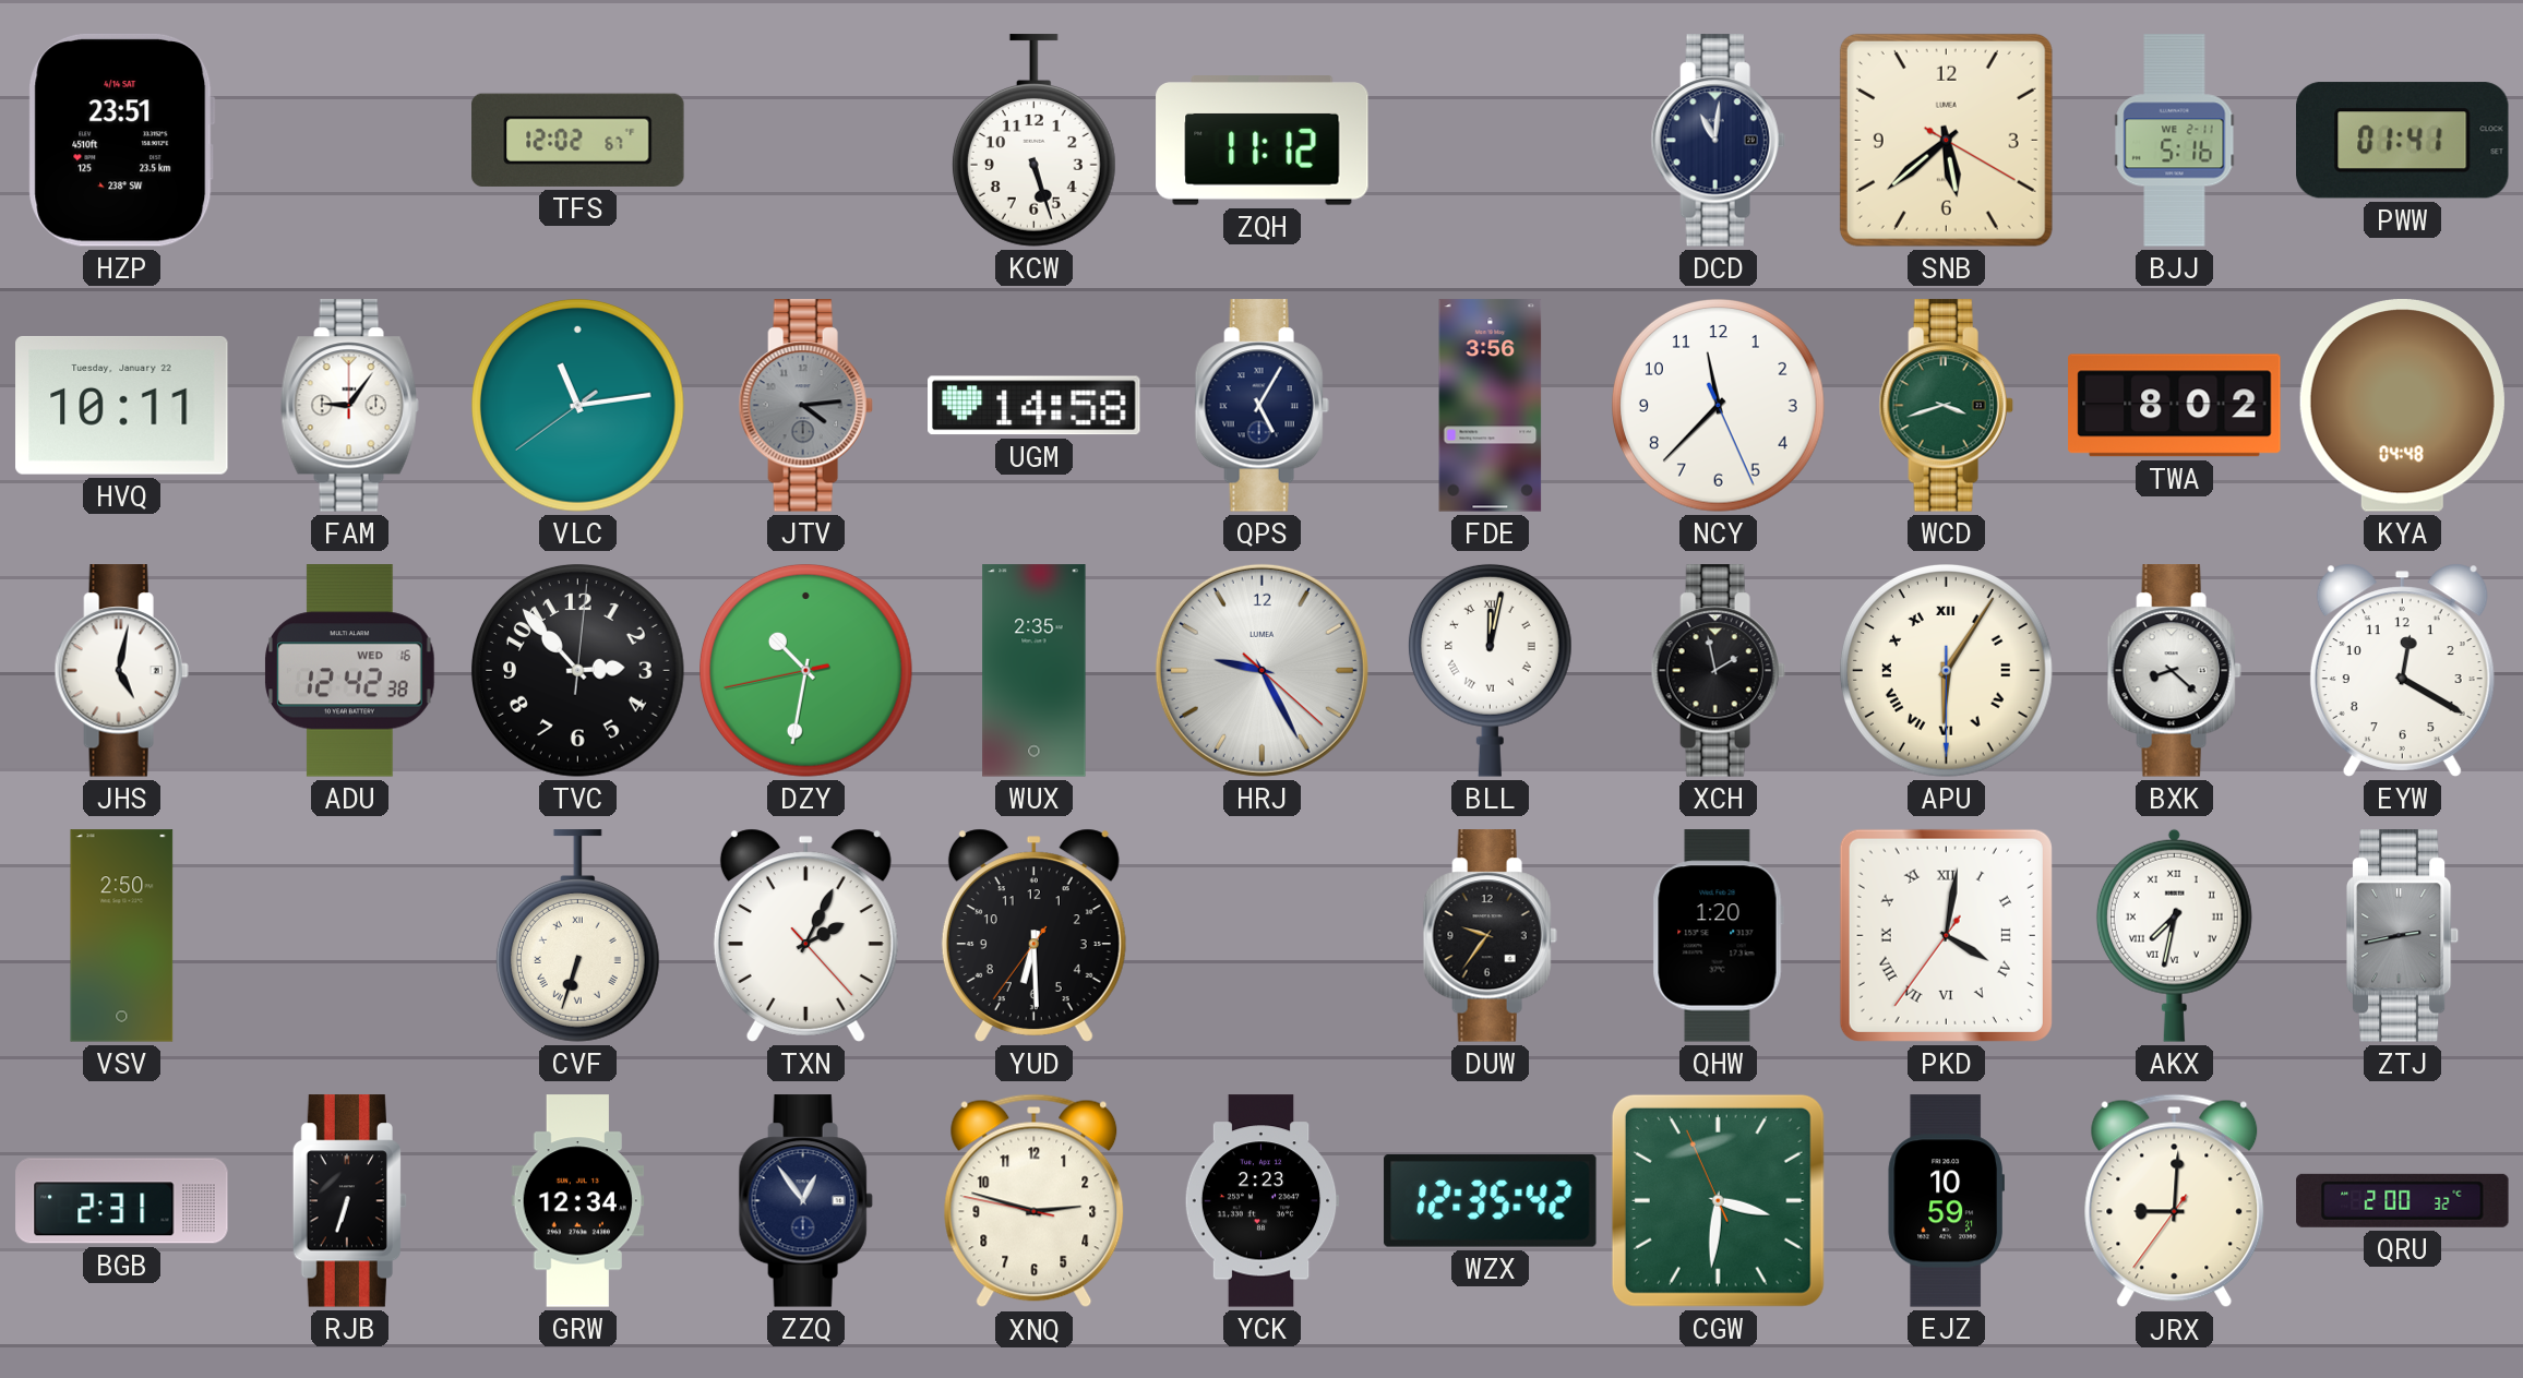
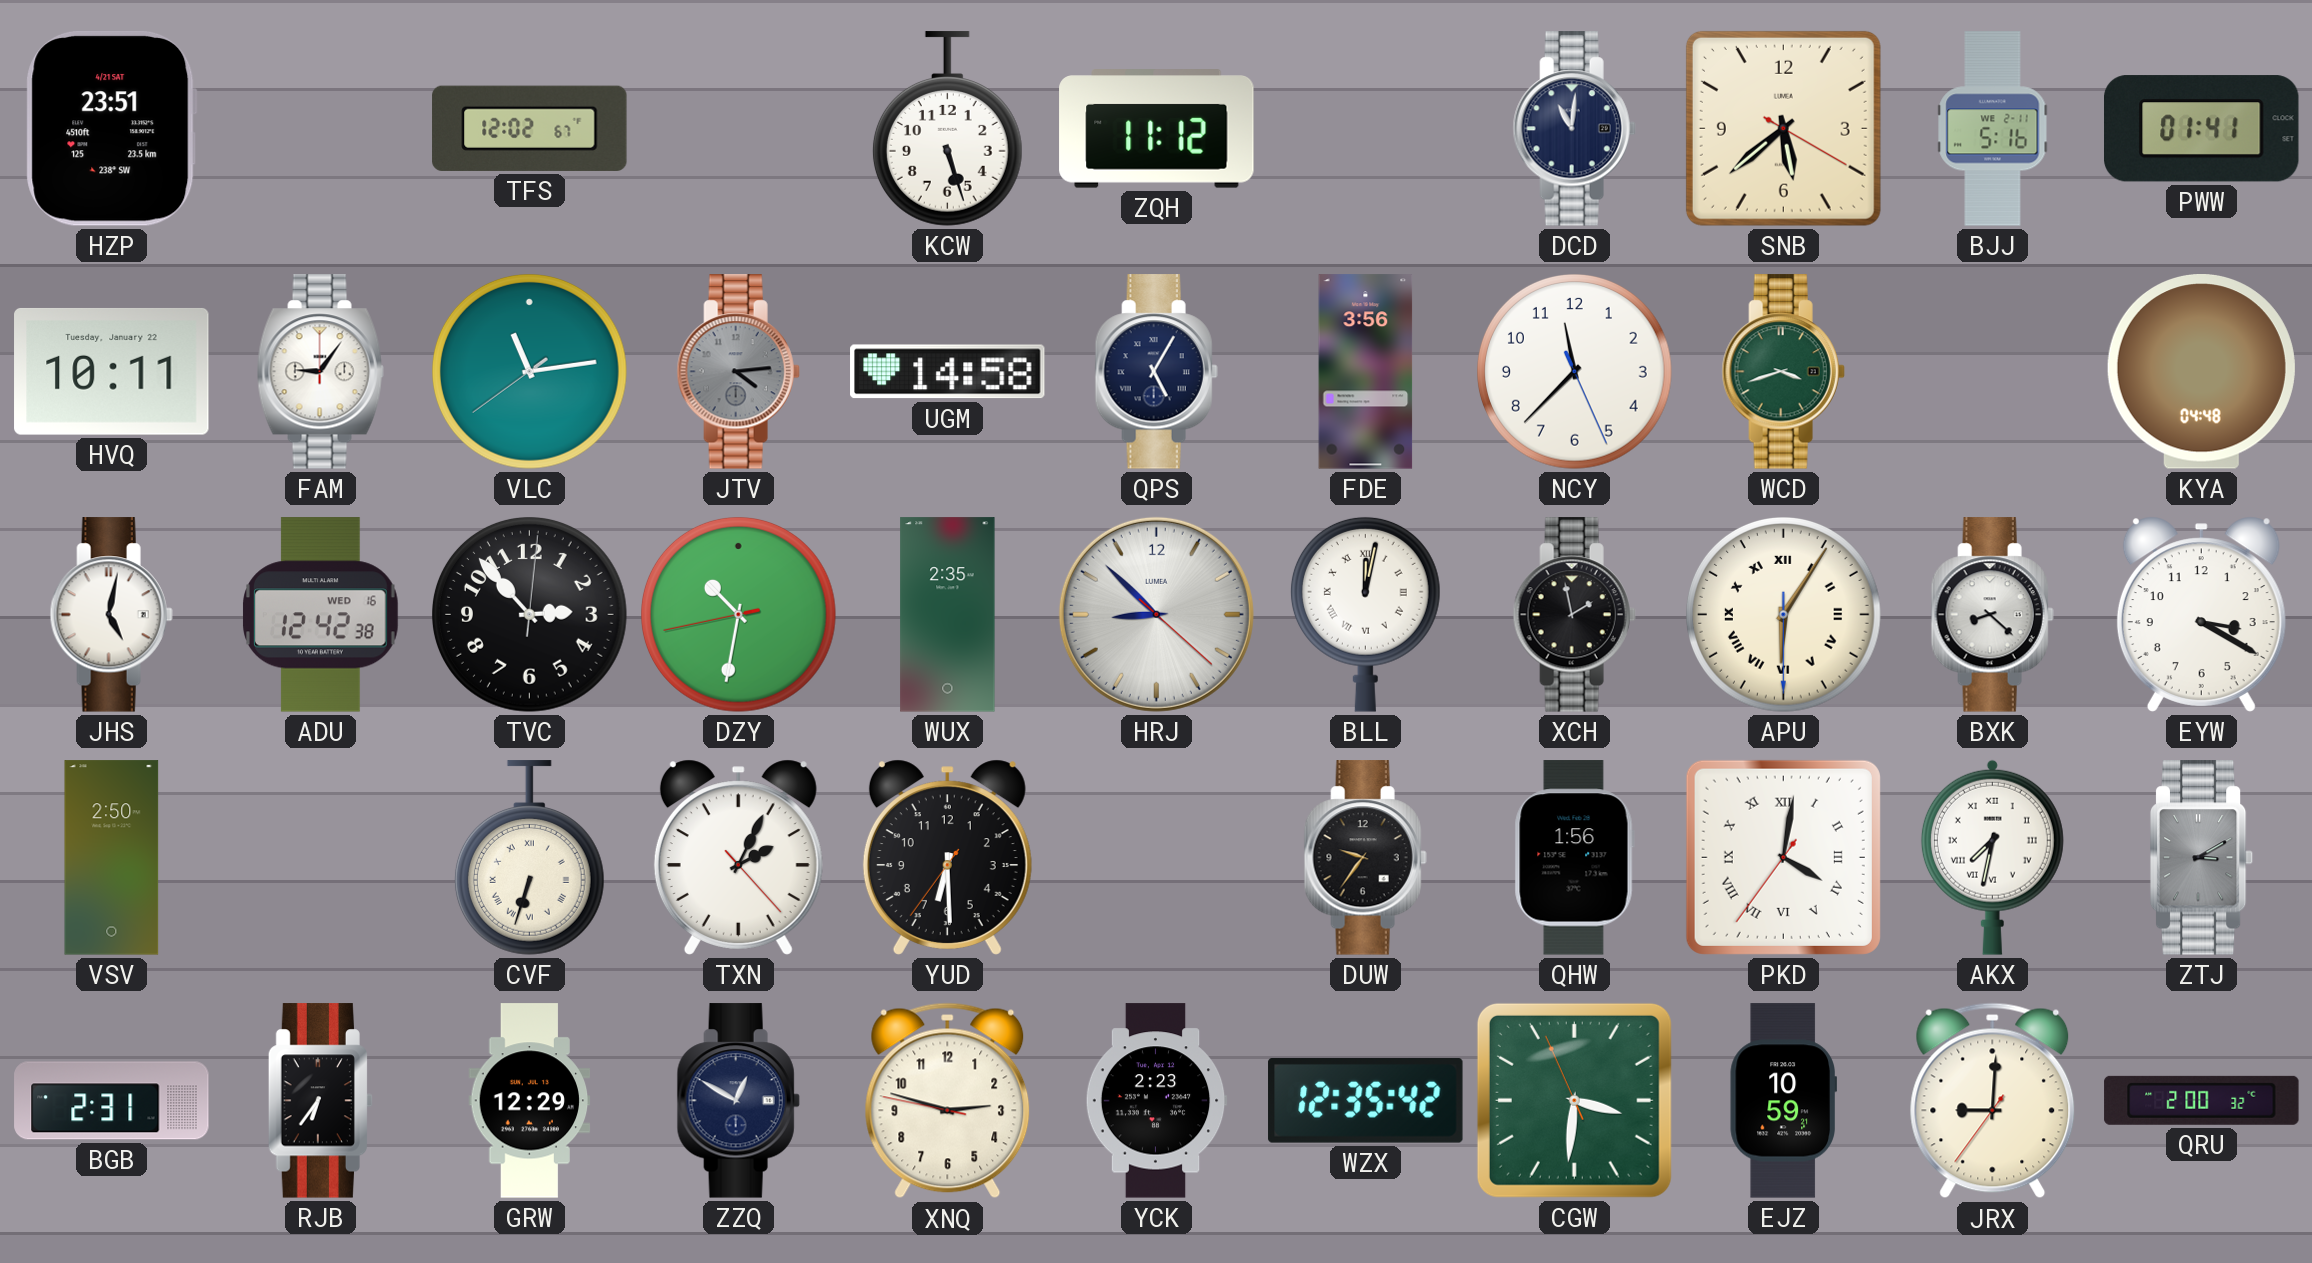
HZP date: 4/14 SAT -> 4/21 SAT (111, 128)
TWA: 8:02 -> none (2175, 406)
HRJ: 9:25 -> 8:52 (1156, 614)
EYW: 12:20 -> 3:20 (2201, 614)
QHW: 1:20 -> 1:56 (1574, 858)
ZTJ: 2:43 -> 3:10 (2202, 858)
RJB: 6:33 -> 6:36 (320, 1101)
GRW: 12:34 -> 12:29 (530, 1101)
ZZQ: 12:54 -> 12:50 (738, 1101)
